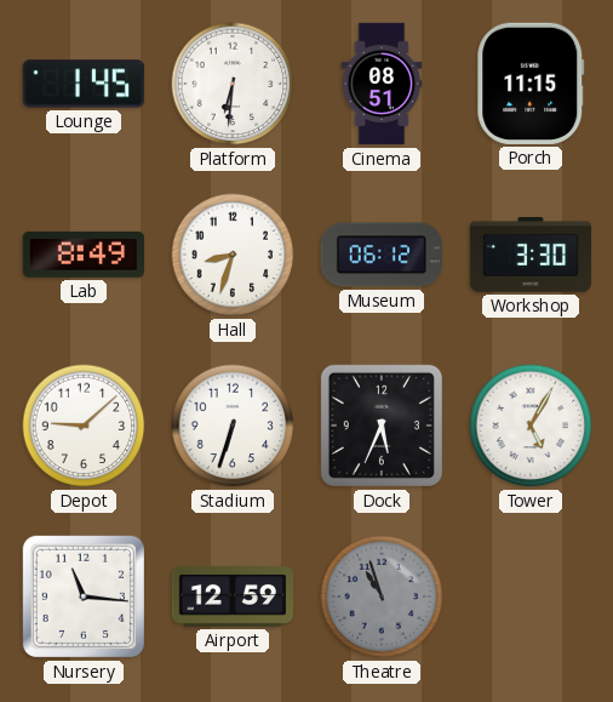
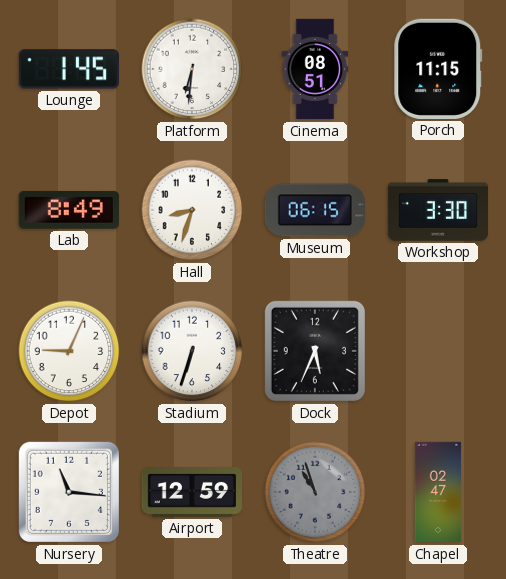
Museum: 06:12 -> 06:15 (315, 210)
Depot: 9:08 -> 9:04 (69, 351)
Tower: 5:05 -> none (531, 426)
Chapel: none -> 02:47 (438, 492)
